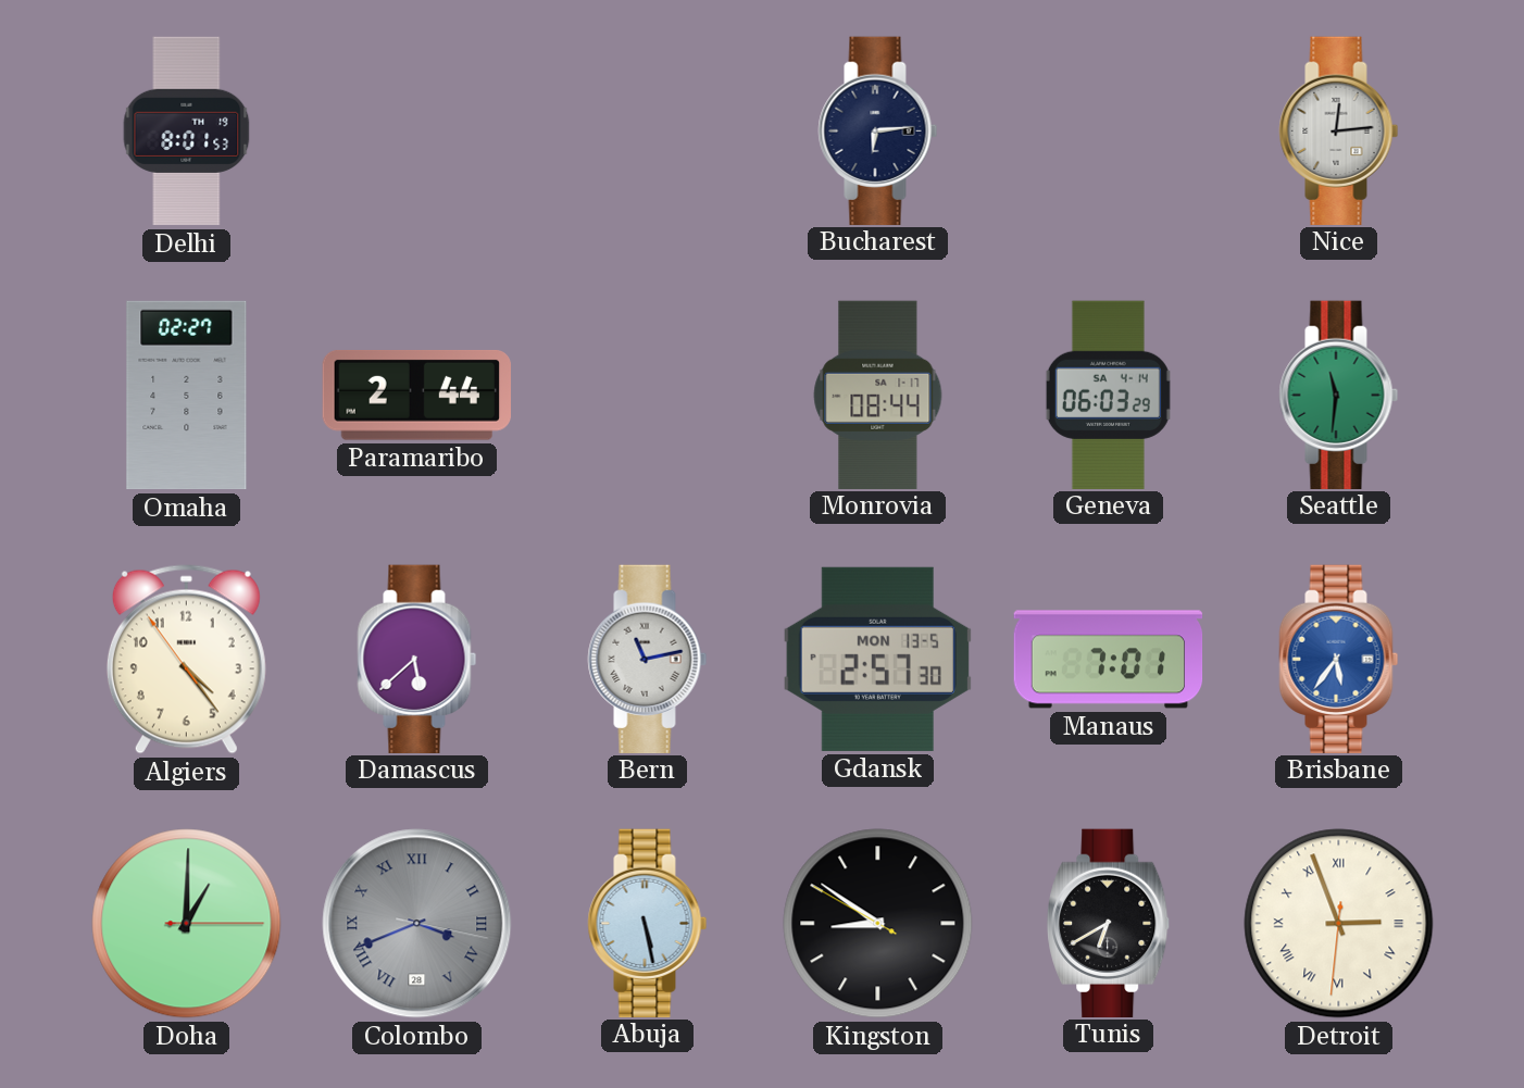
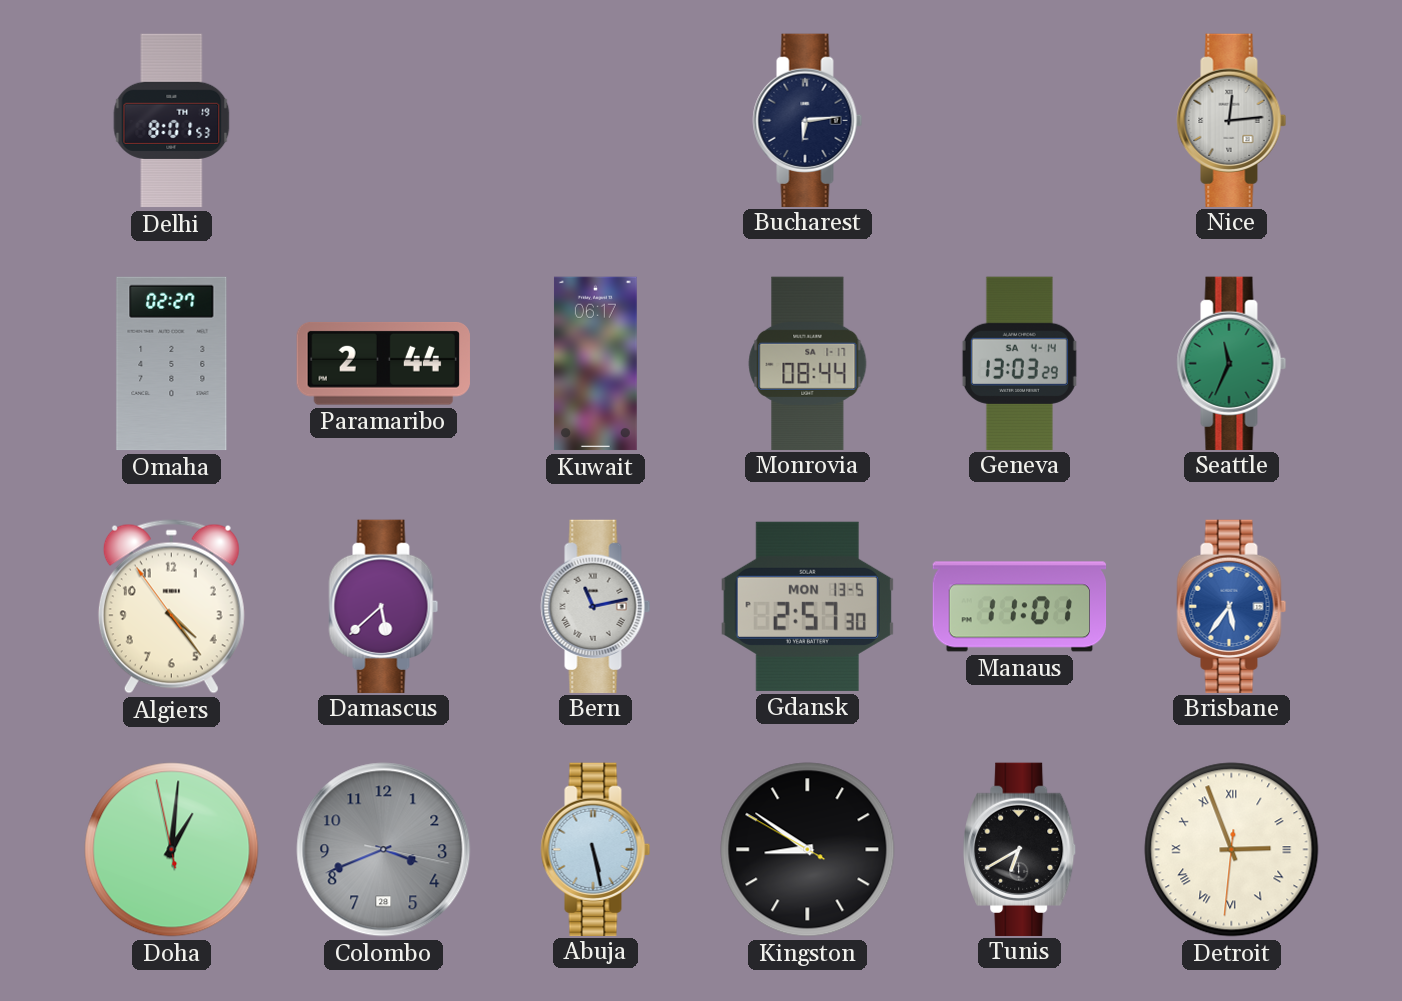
Kuwait: none -> 06:17 (595, 364)
Geneva: 06:03 -> 13:03 (1019, 363)
Seattle: 11:31 -> 11:34 (1232, 363)
Manaus: 7:01 -> 11:01 (1020, 607)
Doha: 1:00:15 -> 1:00:58 (172, 850)
Colombo numerals: Roman -> Arabic (384, 850)
